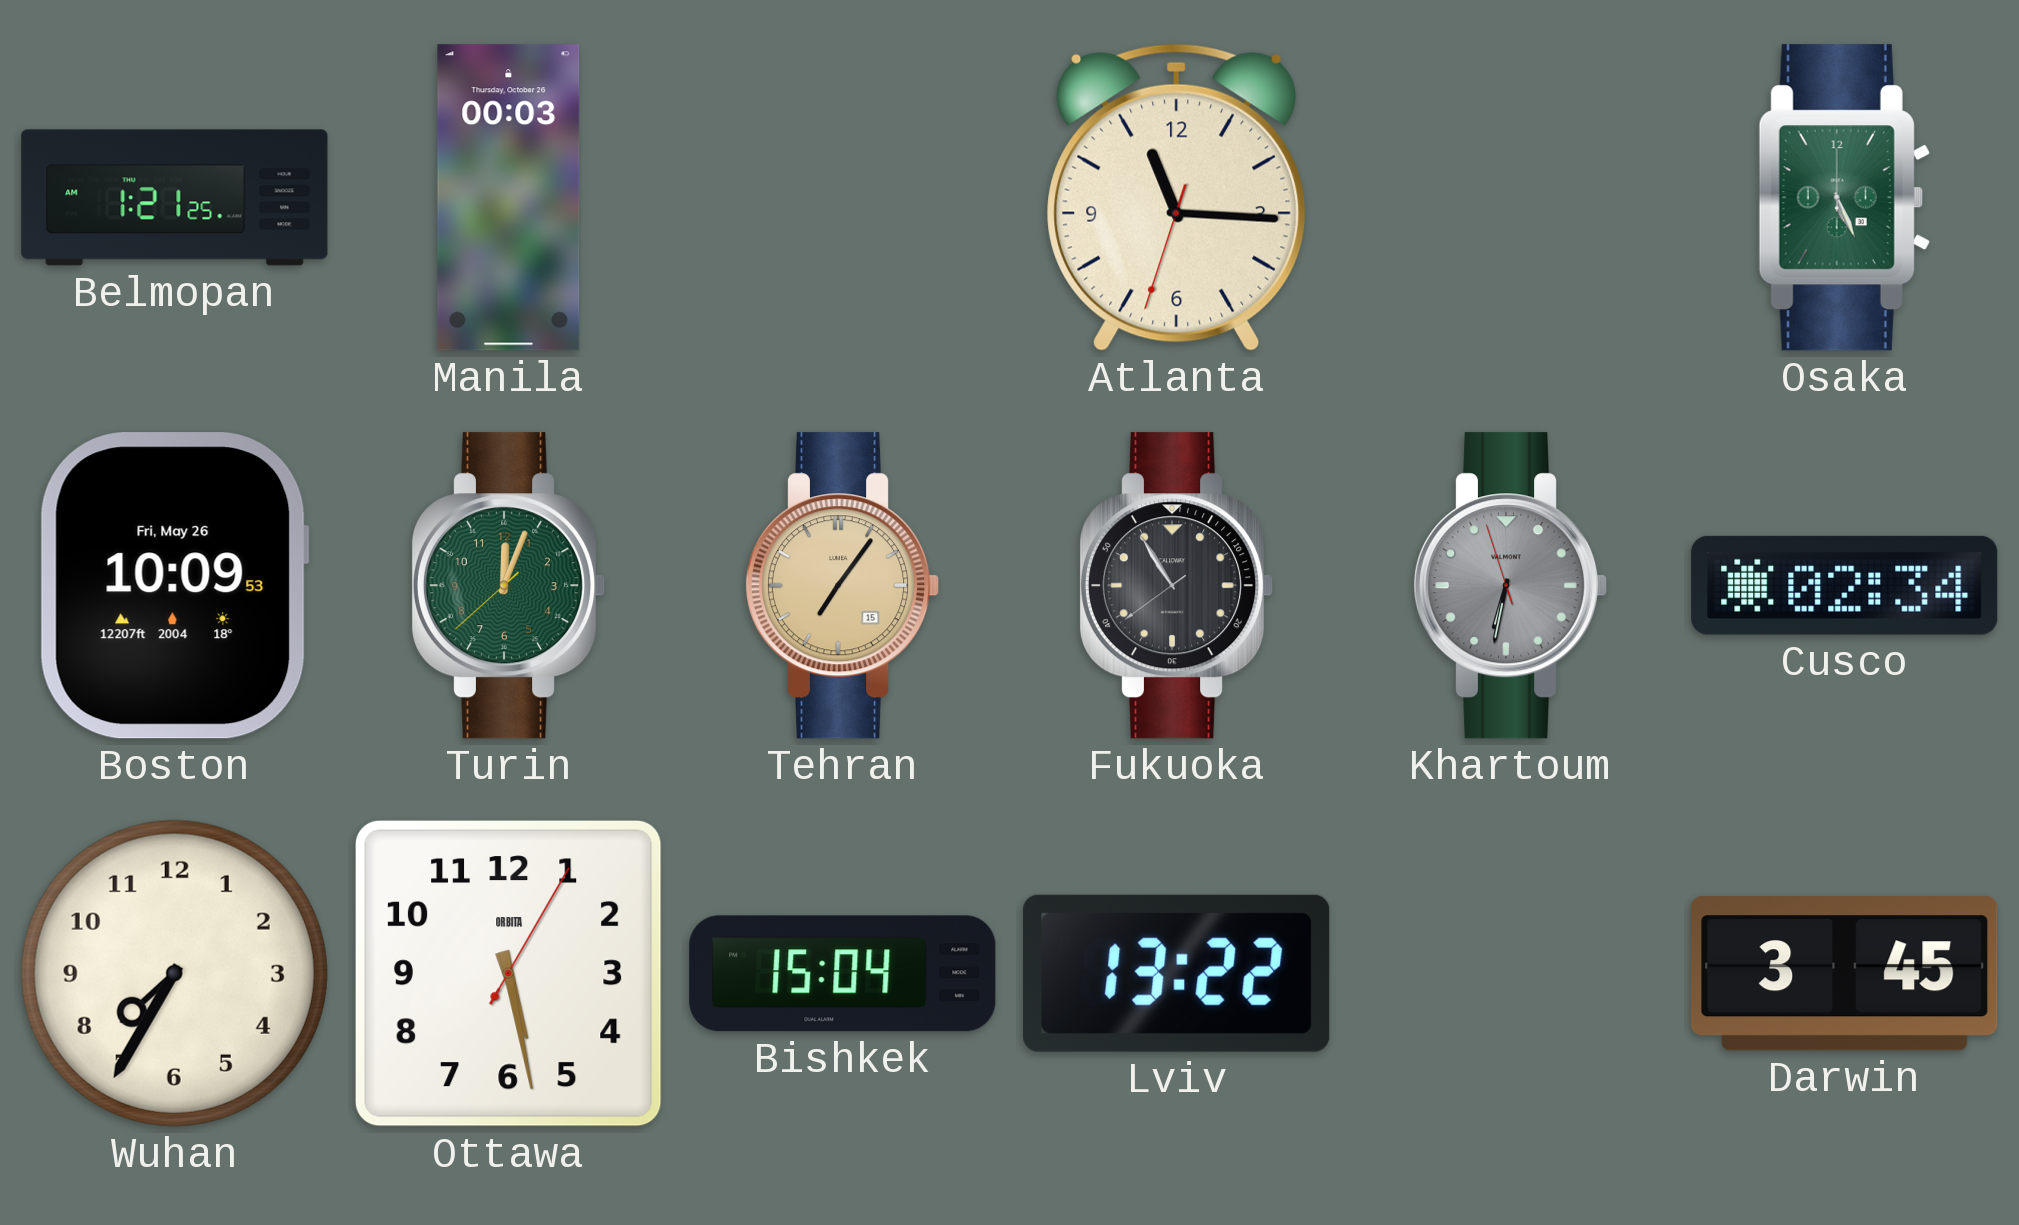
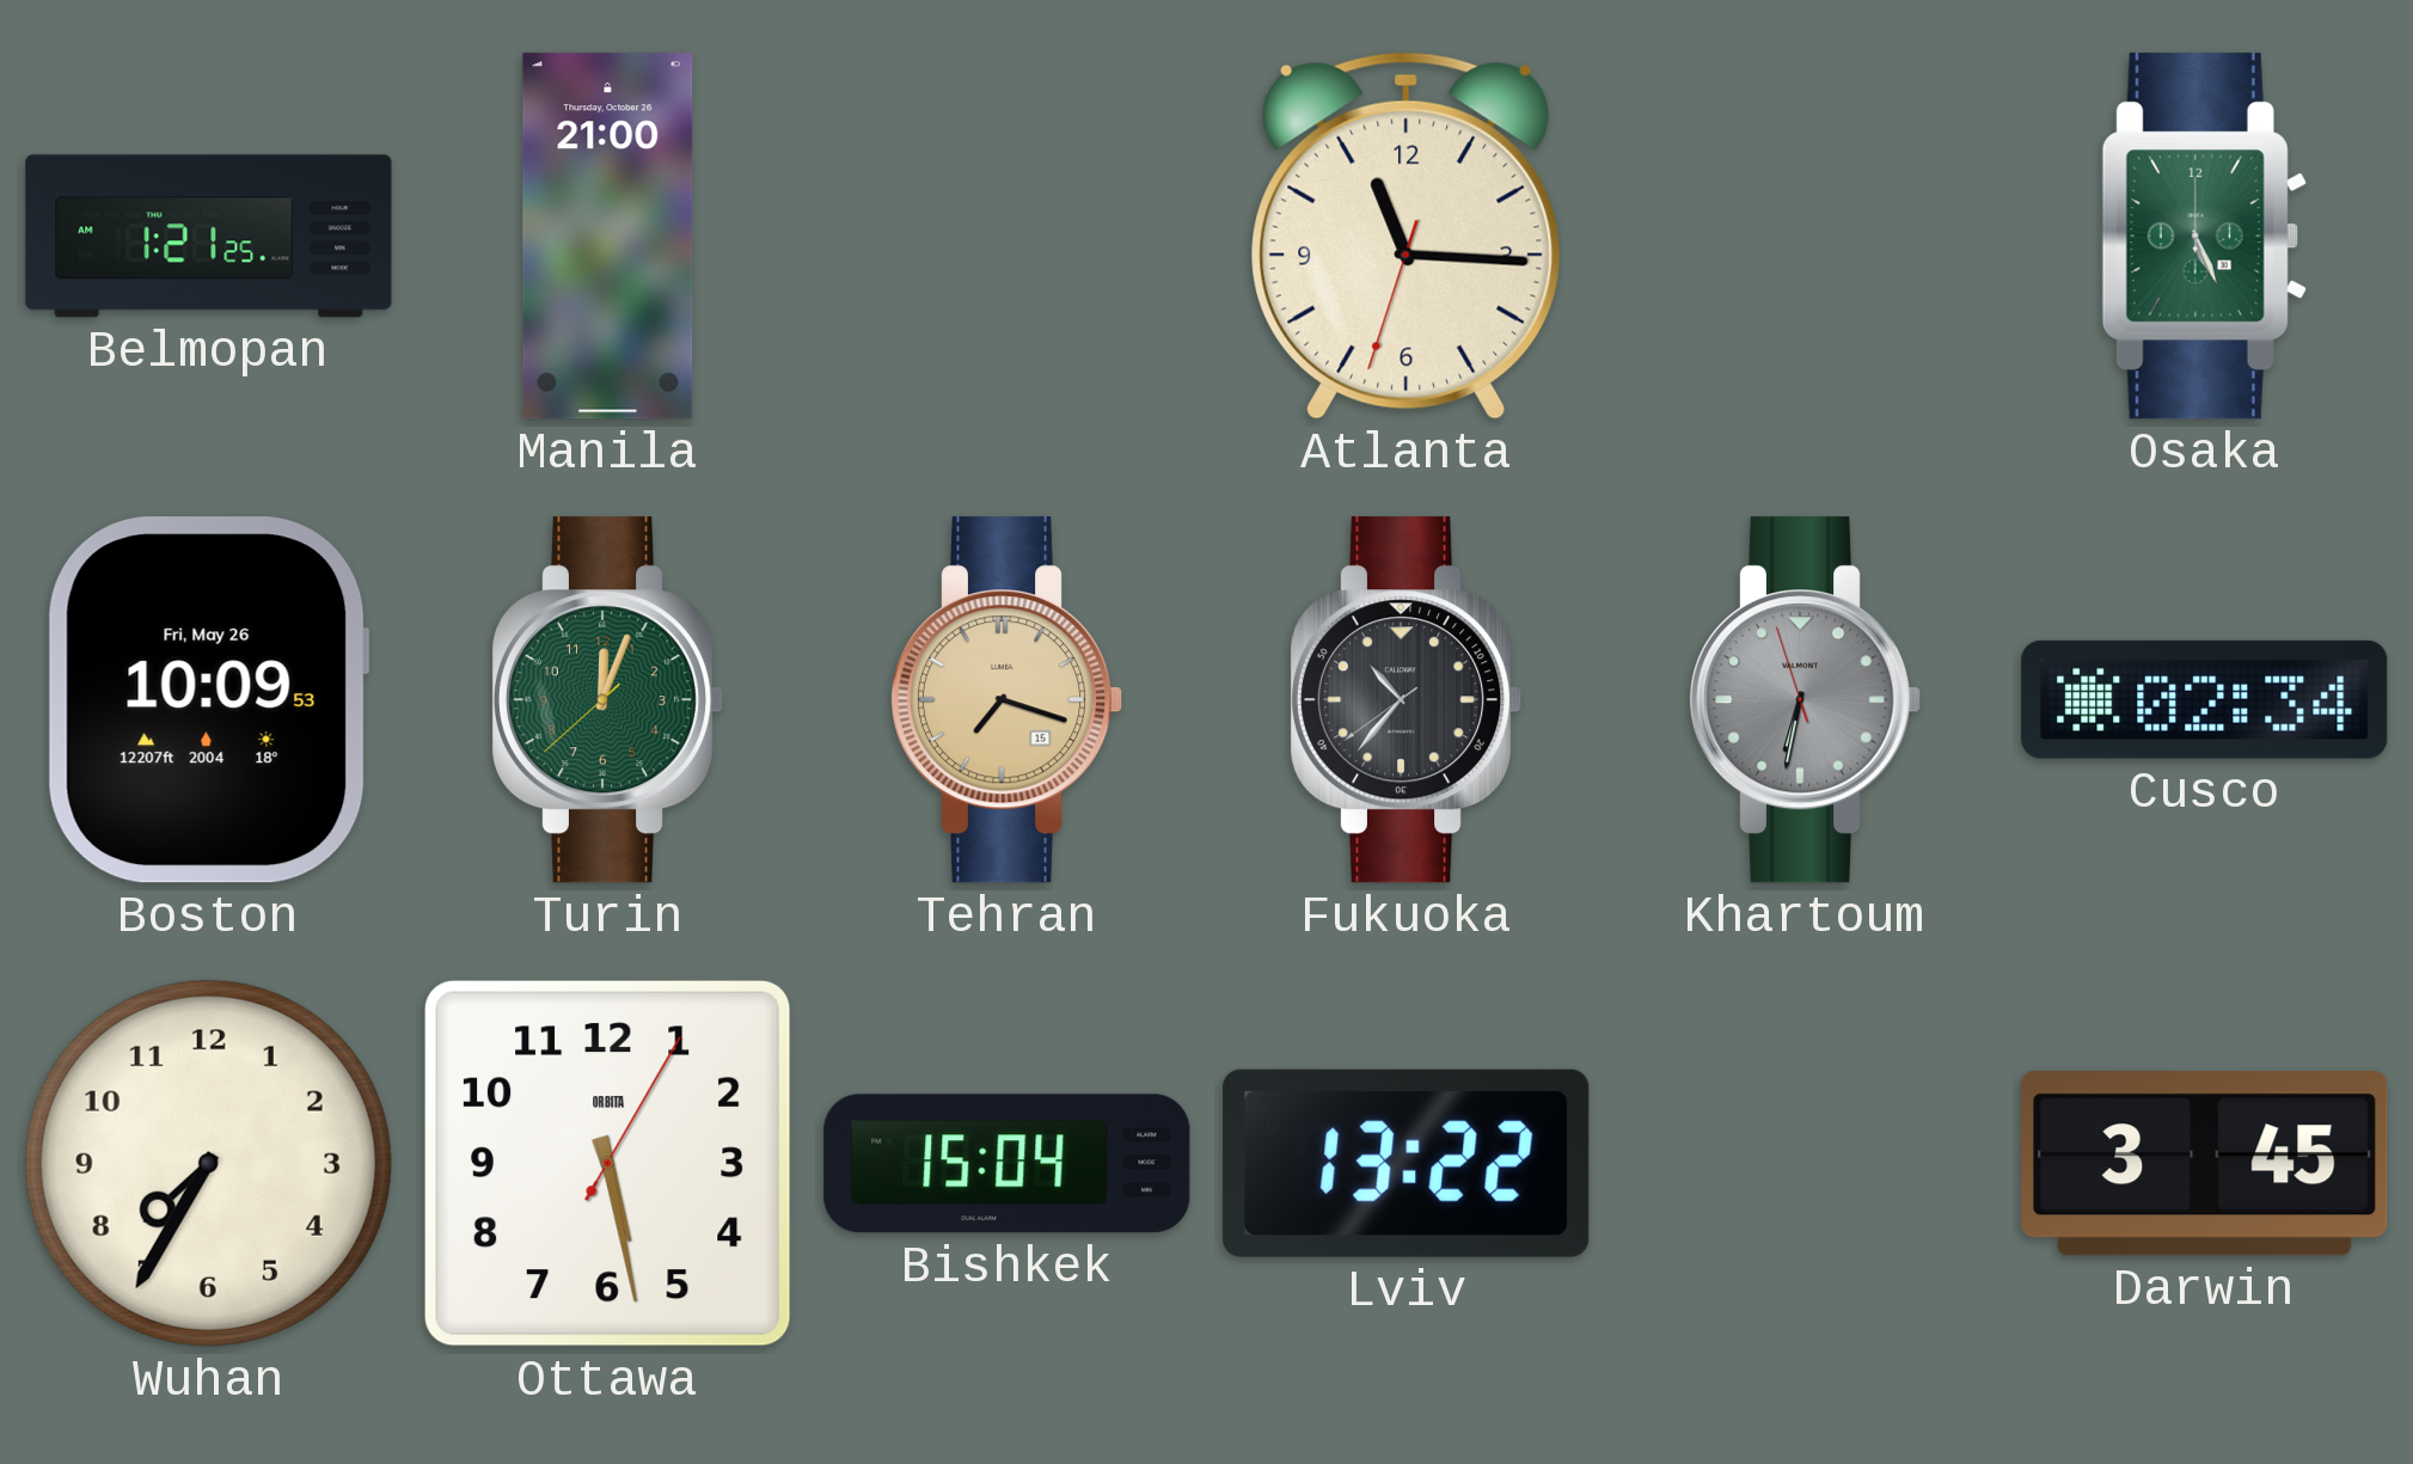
Manila: 00:03 -> 21:00 (608, 237)
Tehran: 7:06 -> 7:18 (1006, 700)
Fukuoka: 10:54 -> 10:36 (1405, 700)
